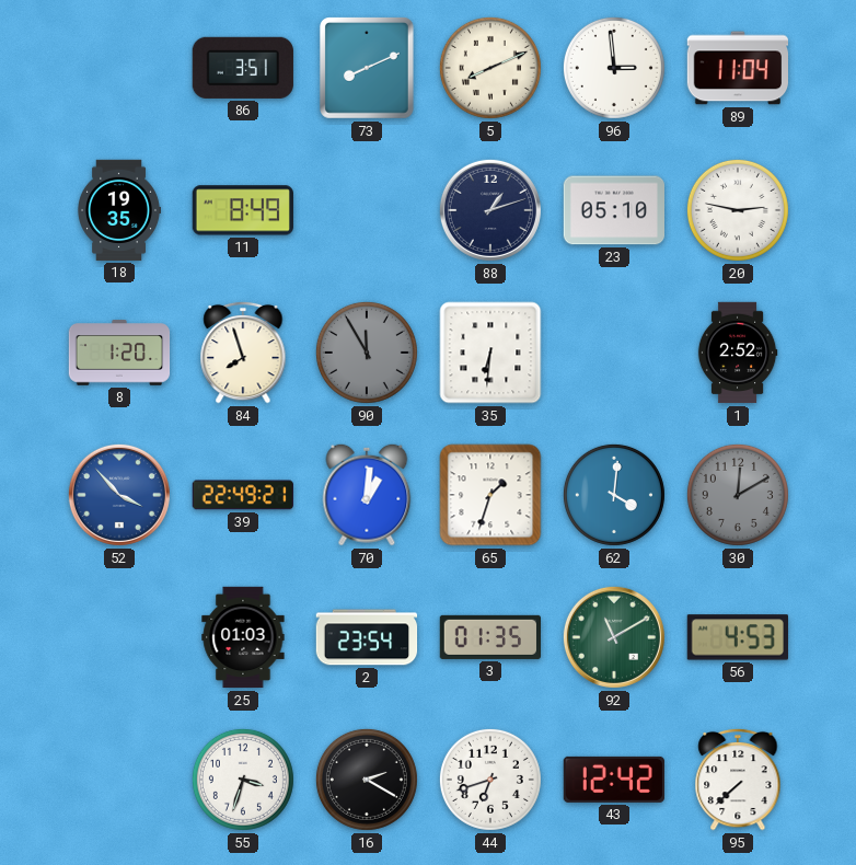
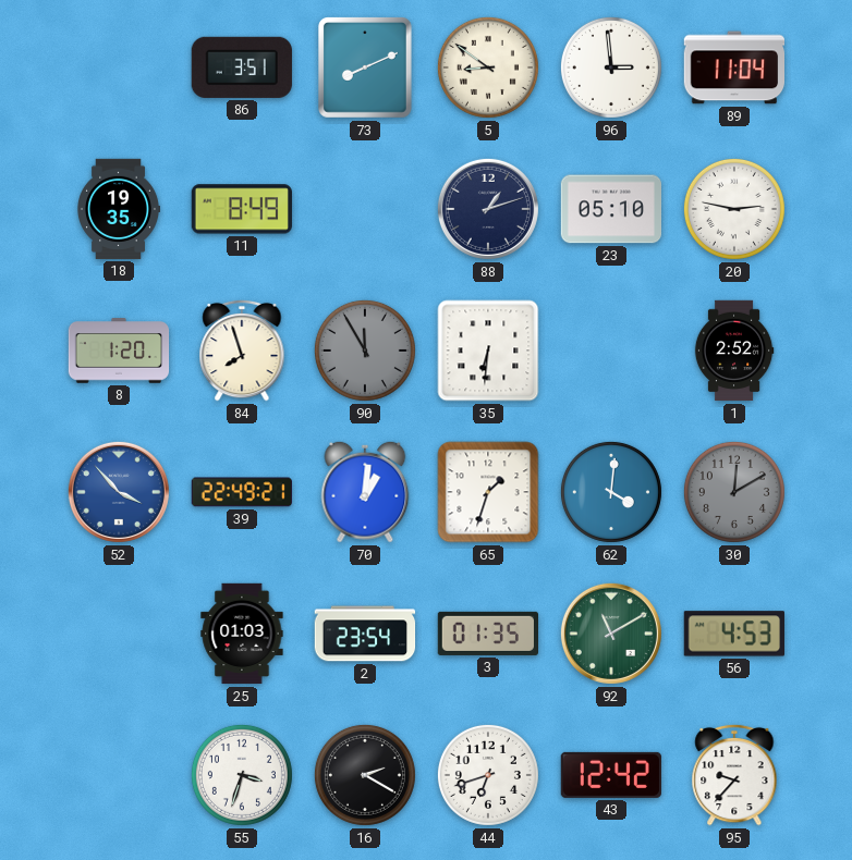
5: 8:11 -> 8:51 (488, 67)
95: 7:38 -> 9:37 (734, 775)
